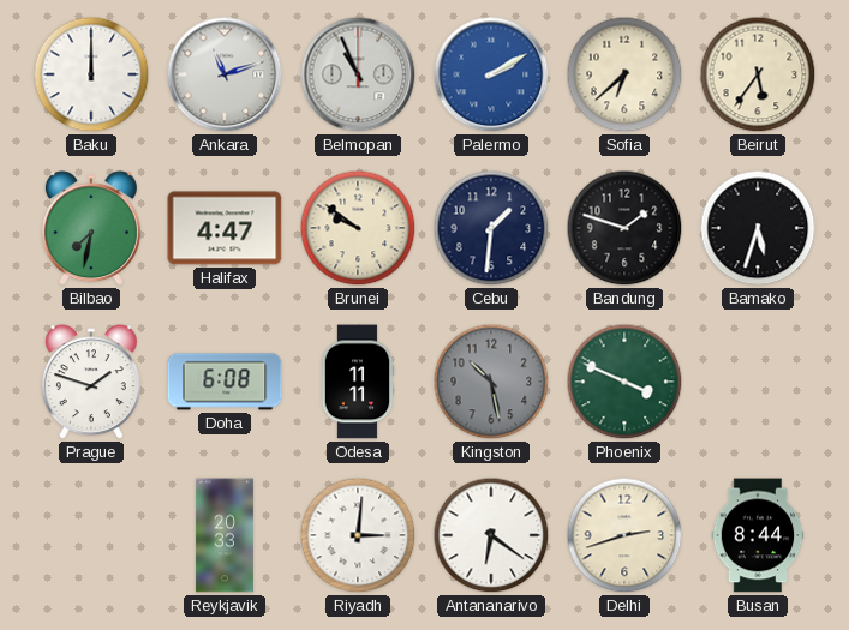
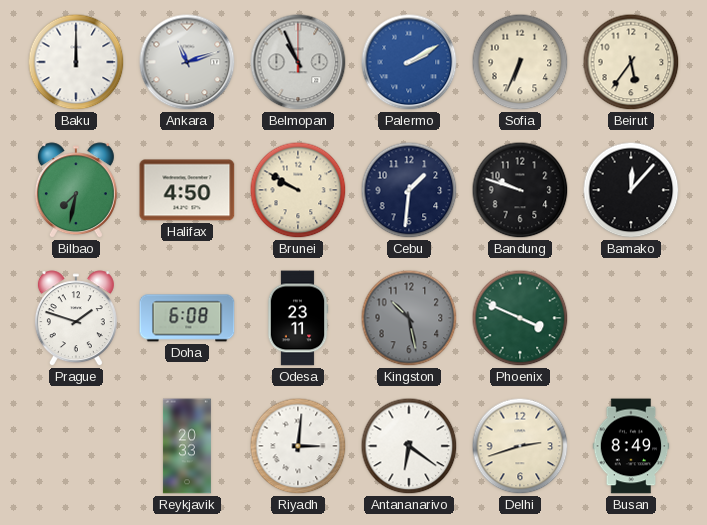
Sofia: 6:38 -> 6:34 (520, 62)
Halifax: 4:47 -> 4:50 (187, 190)
Brunei: 9:51 -> 9:50 (298, 190)
Bandung: 1:48 -> 9:48 (520, 190)
Bamako: 5:33 -> 12:07 (631, 190)
Odesa: 11:11 -> 23:11 (298, 318)
Busan: 8:44 -> 8:49 (631, 446)
